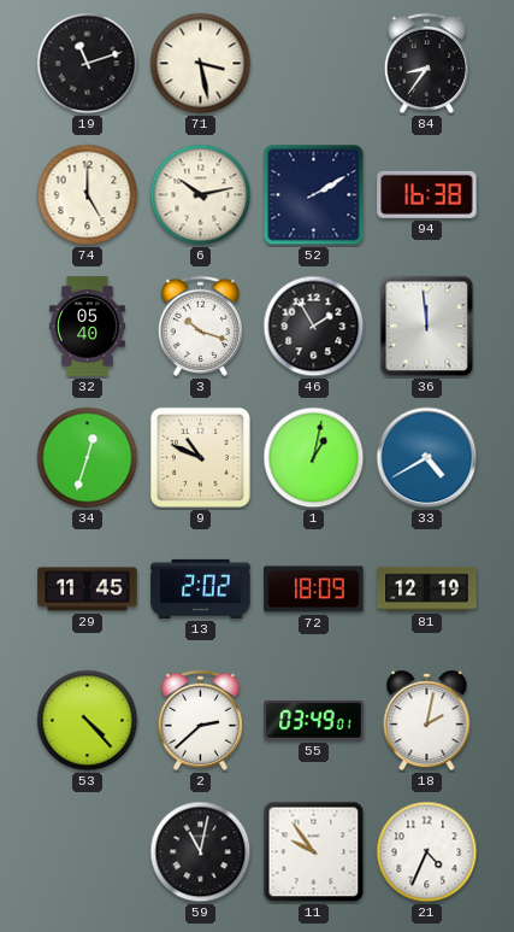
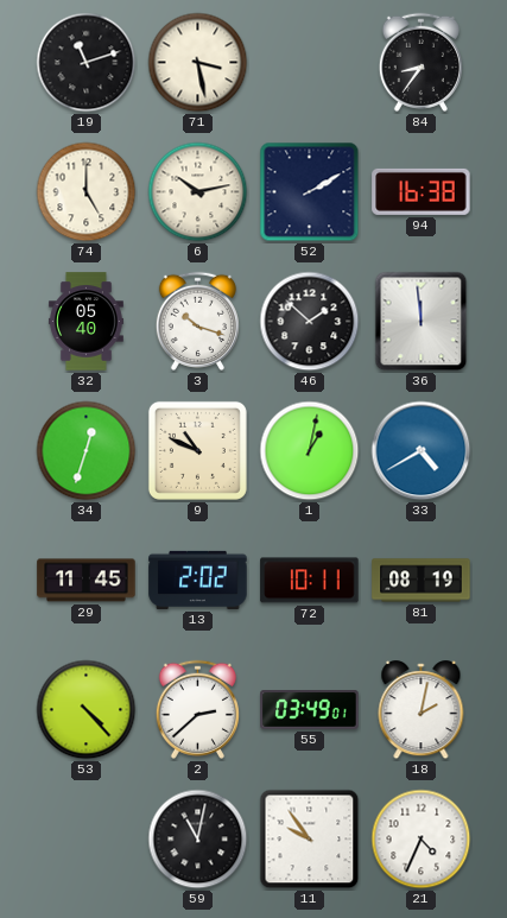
46: 1:55 -> 1:52 (310, 322)
72: 18:09 -> 10:11 (310, 581)
81: 12:19 -> 08:19 (422, 581)
